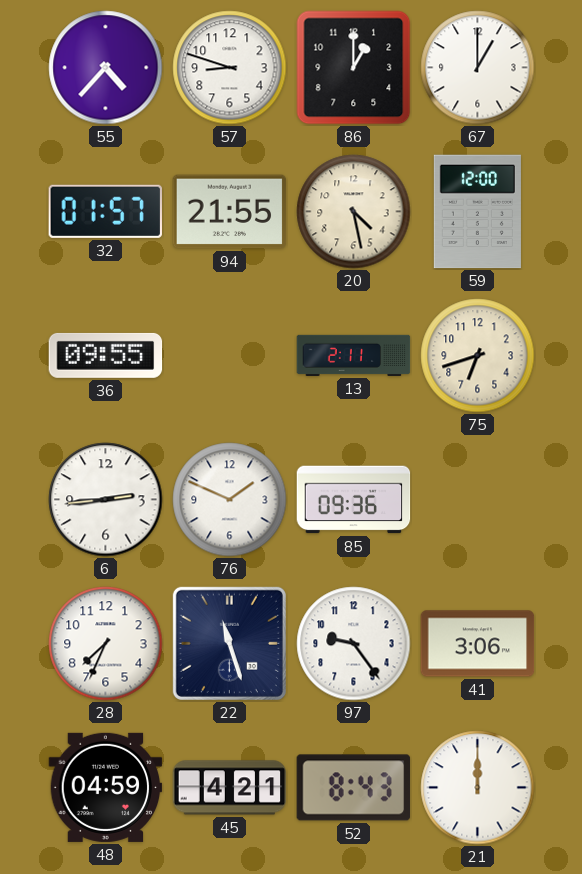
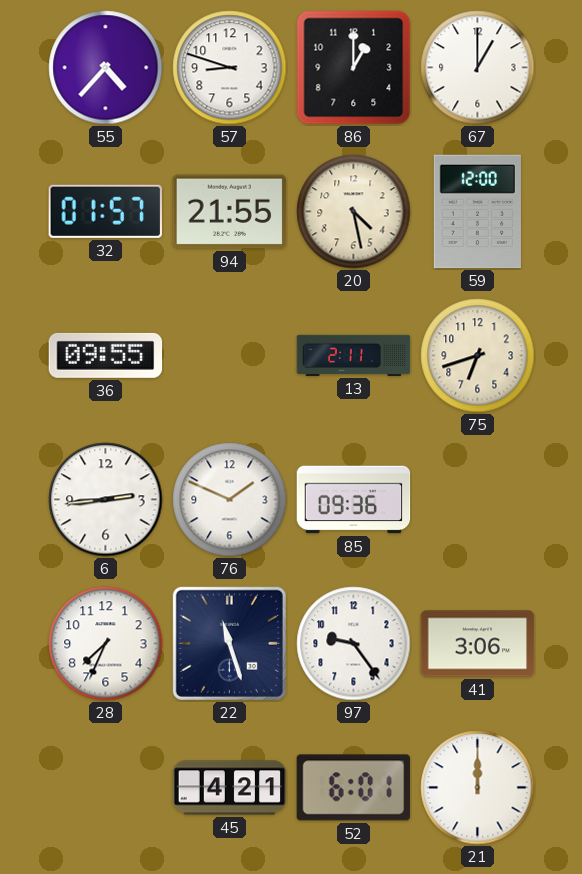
48: 04:59 -> none (106, 787)
52: 8:43 -> 6:01 (354, 788)
